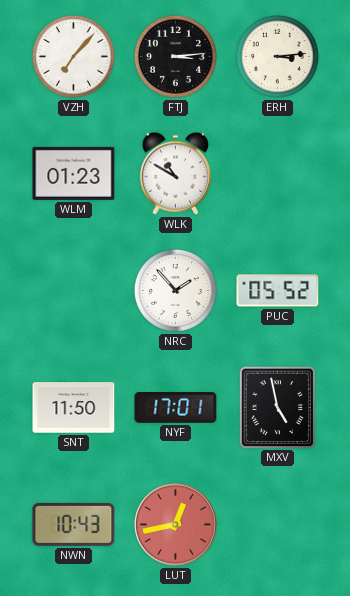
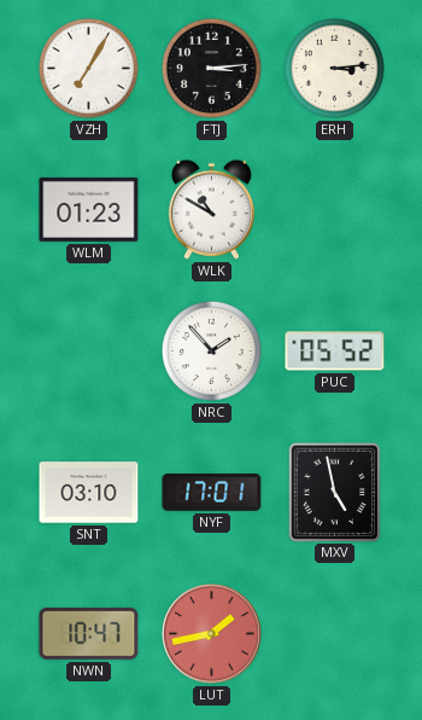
VZH: 7:07 -> 7:05 (88, 68)
SNT: 11:50 -> 03:10 (89, 493)
NWN: 10:43 -> 10:47 (89, 633)
LUT: 12:43 -> 1:43 (212, 634)
